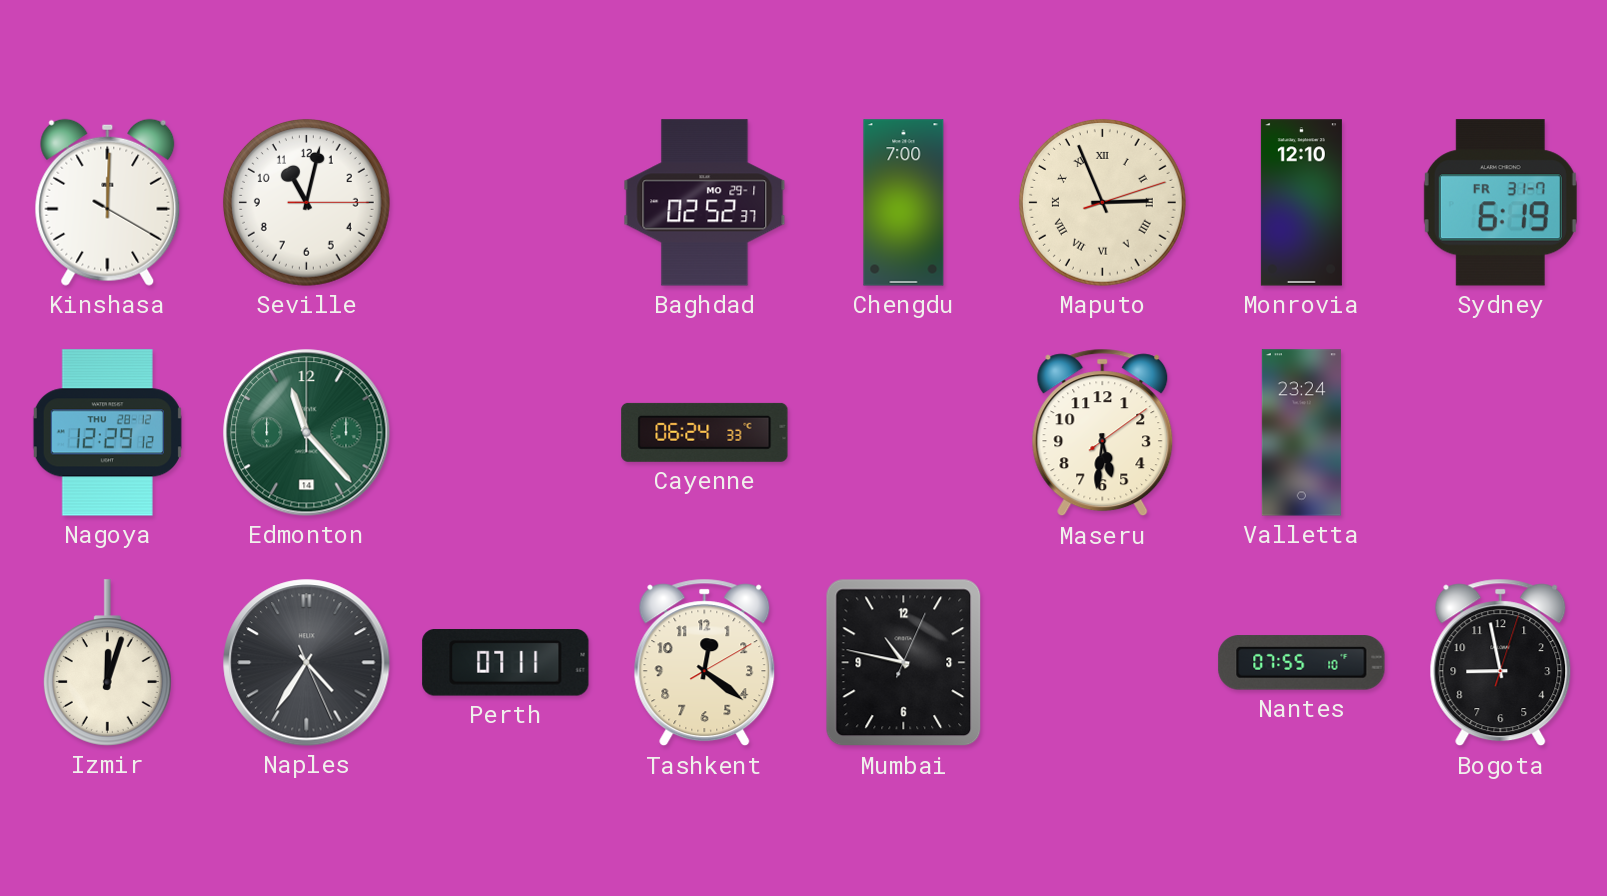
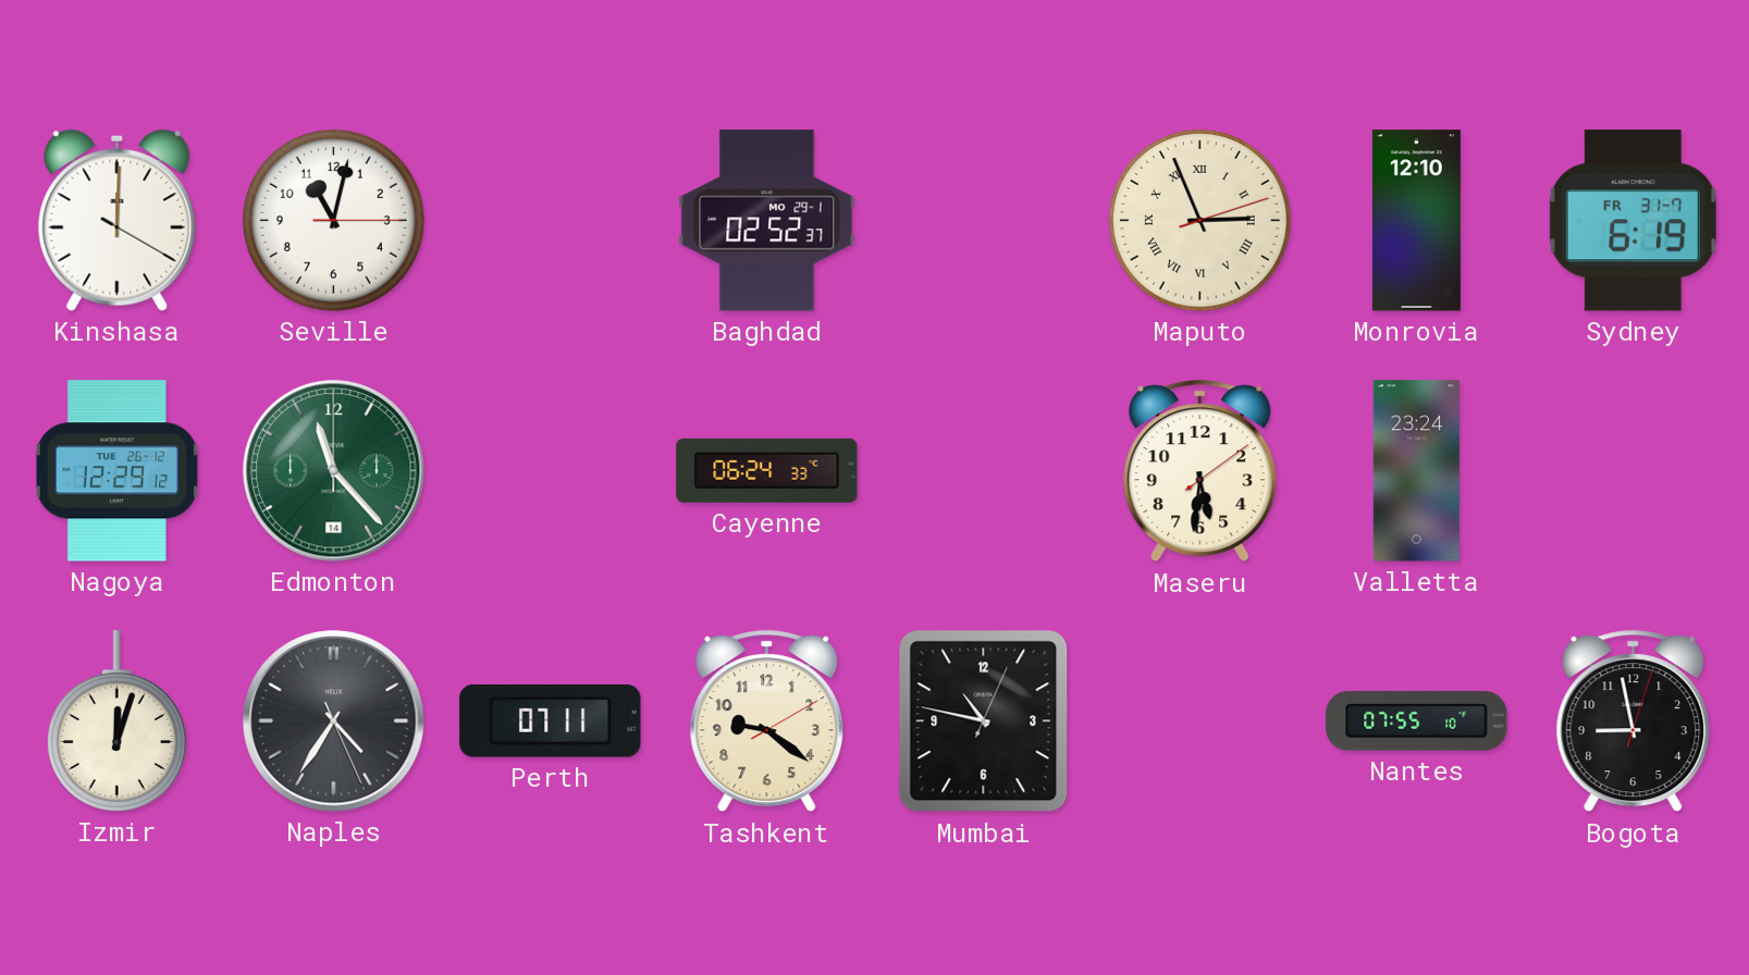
Chengdu: 7:00 -> none (904, 203)
Nagoya date: THU 28-12 -> TUE 26-12 (116, 471)
Tashkent: 12:21 -> 9:21 (767, 721)
